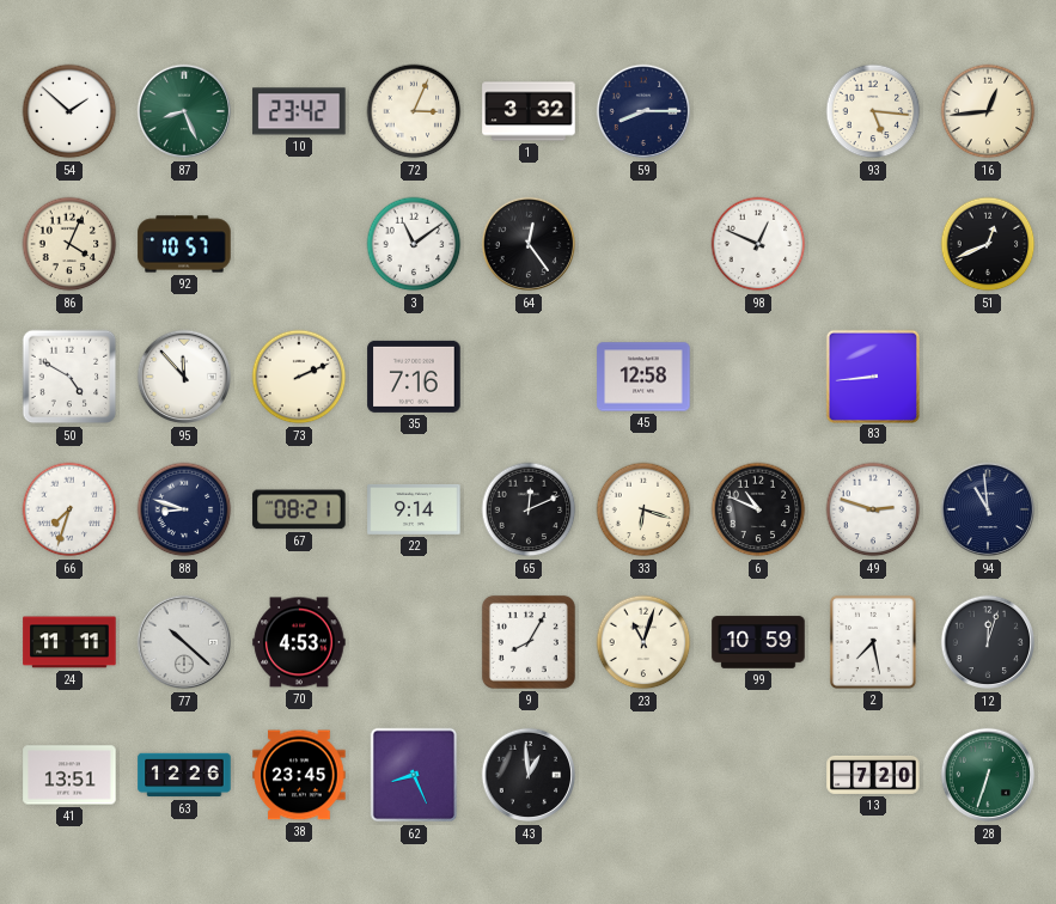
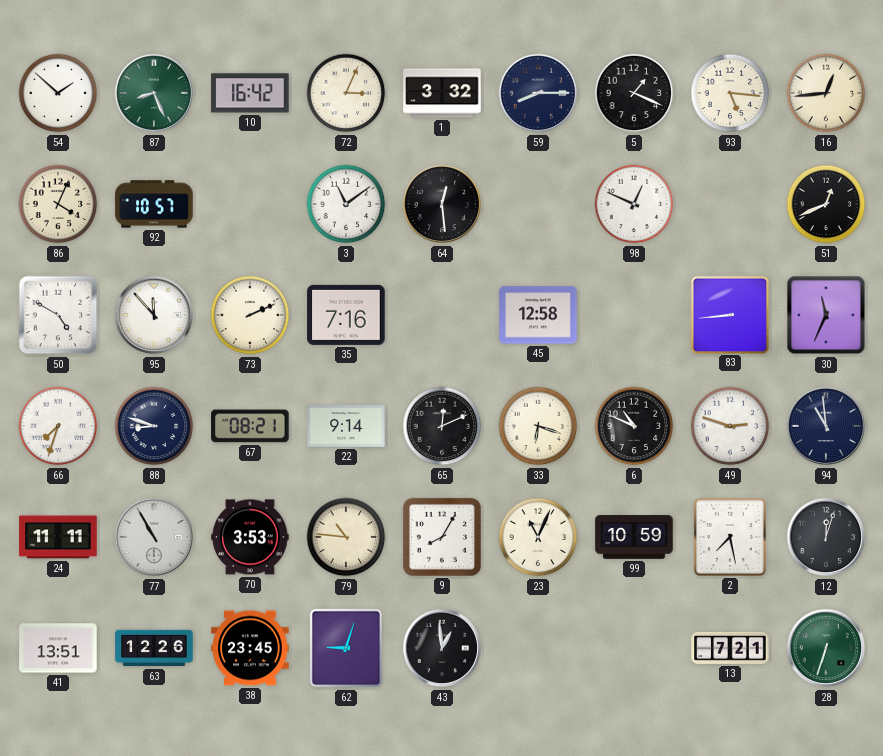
10: 23:42 -> 16:42 (250, 93)
5: none -> 1:19 (634, 93)
64: 12:24 -> 12:29 (442, 204)
30: none -> 11:34 (826, 315)
77: 10:22 -> 10:55 (154, 537)
70: 4:53 -> 3:53 (250, 537)
79: none -> 10:46 (346, 537)
23: 11:03 -> 11:04 (538, 537)
62: 8:26 -> 9:03 (346, 648)
13: 7:20 -> 7:21 (730, 648)
